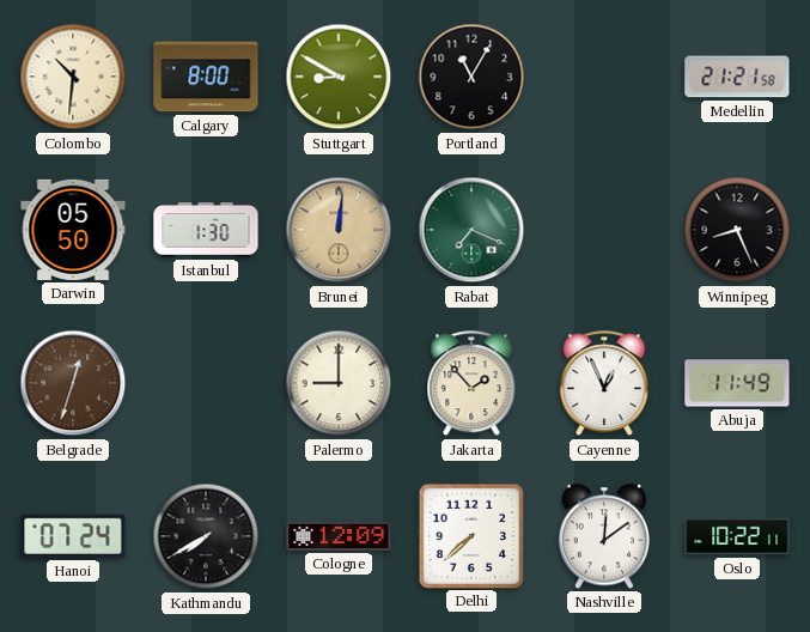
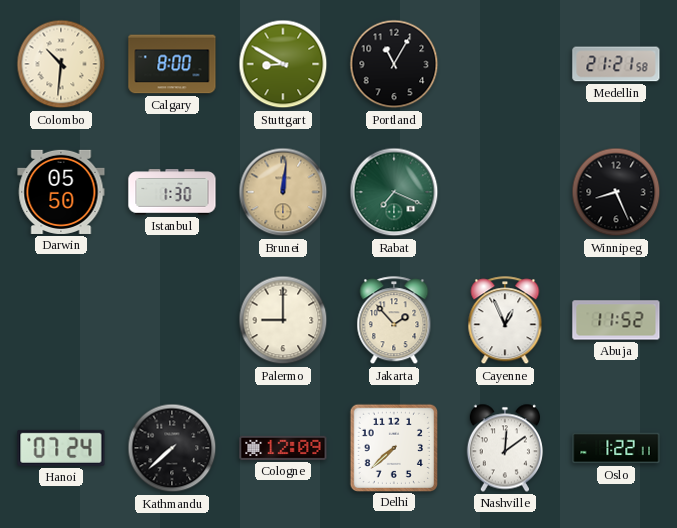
Belgrade: 12:33 -> none (73, 383)
Abuja: 11:49 -> 11:52 (616, 320)
Kathmandu: 7:40 -> 7:38 (172, 448)
Oslo: 10:22 -> 1:22 (616, 448)
